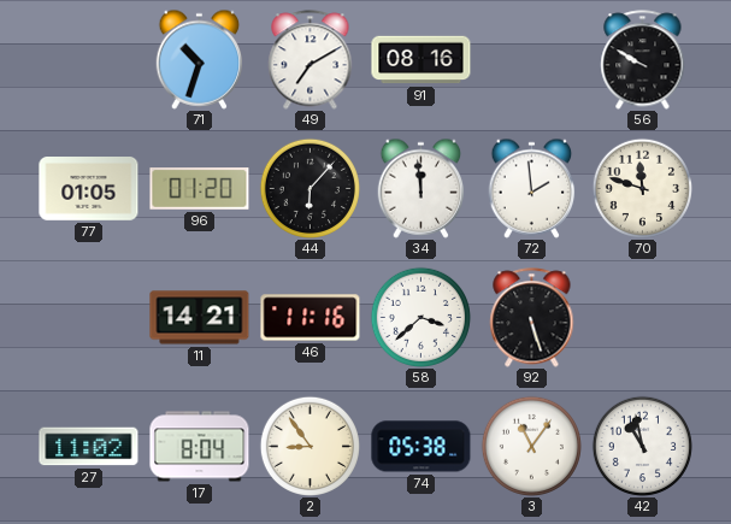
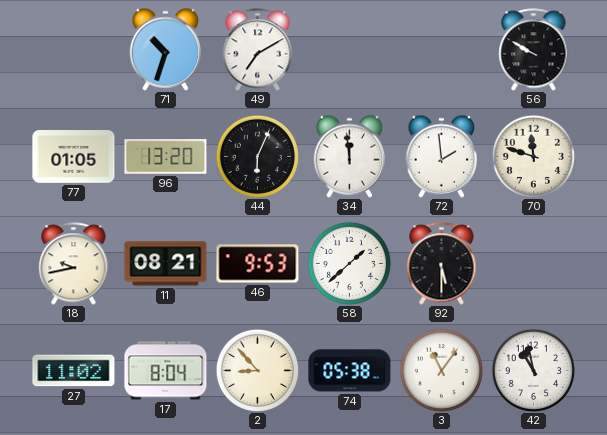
91: 08:16 -> none (421, 60)
96: 01:20 -> 13:20 (166, 157)
44: 6:07 -> 6:04 (257, 156)
18: none -> 9:43 (74, 264)
11: 14:21 -> 08:21 (166, 264)
46: 11:16 -> 9:53 (258, 264)
58: 3:38 -> 1:38 (349, 263)
92: 5:27 -> 5:30 (442, 264)
2: 8:54 -> 8:53 (257, 370)
